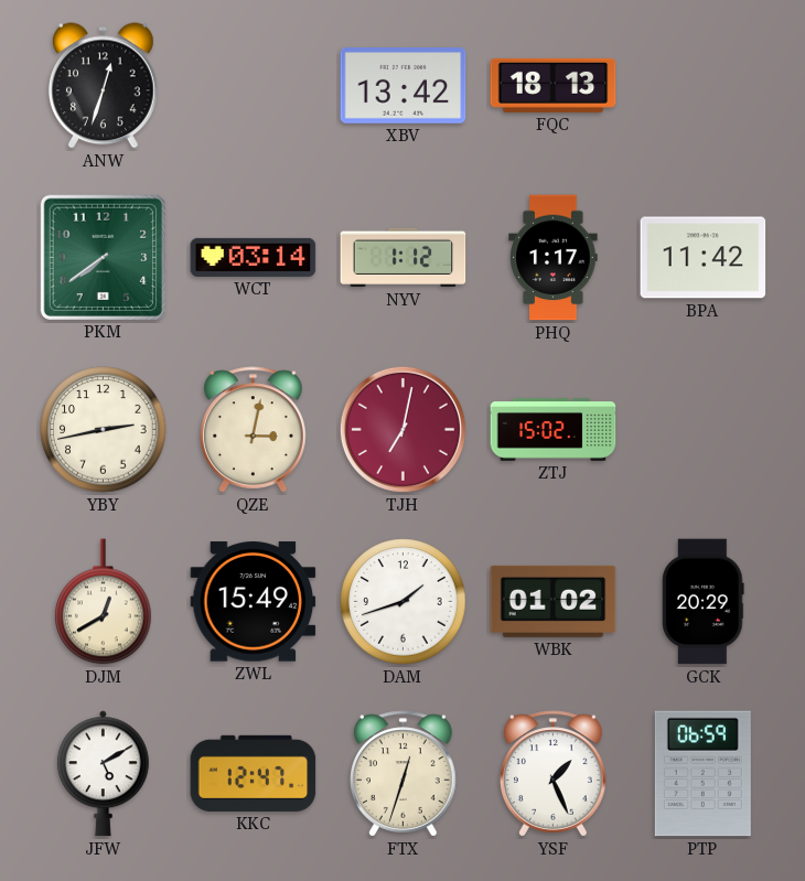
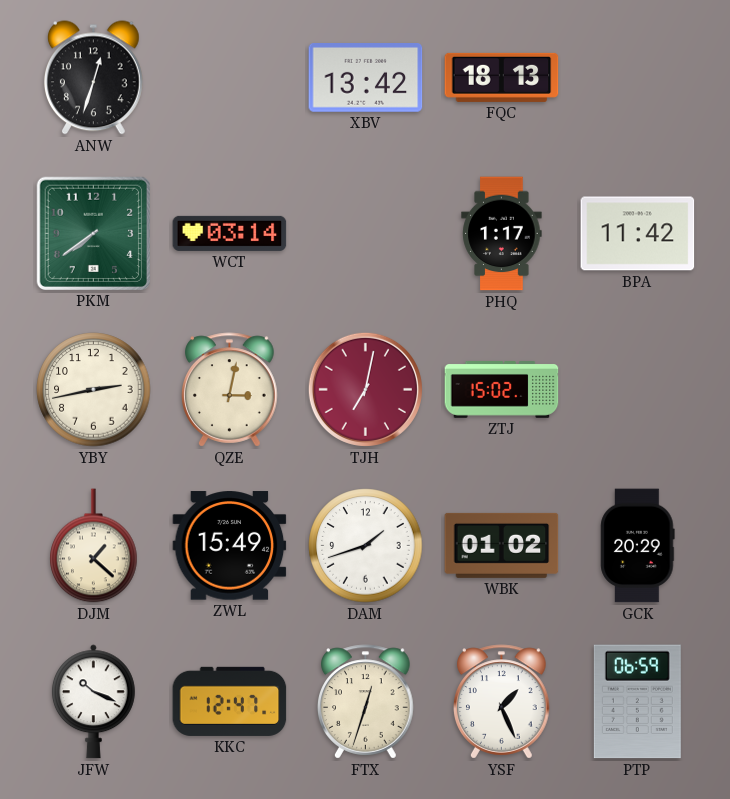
NYV: 1:12 -> none (404, 258)
DJM: 12:40 -> 1:22 (94, 546)
JFW: 5:10 -> 10:19 (93, 702)
